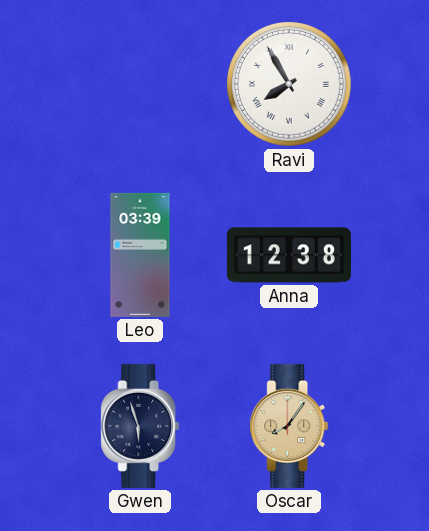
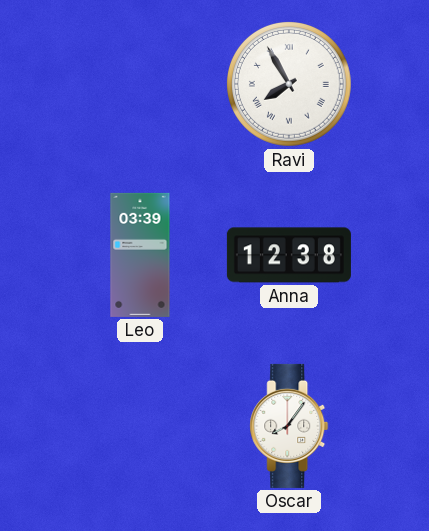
Gwen: 5:57 -> none (140, 426)
Oscar dial: champagne -> white (289, 426)
